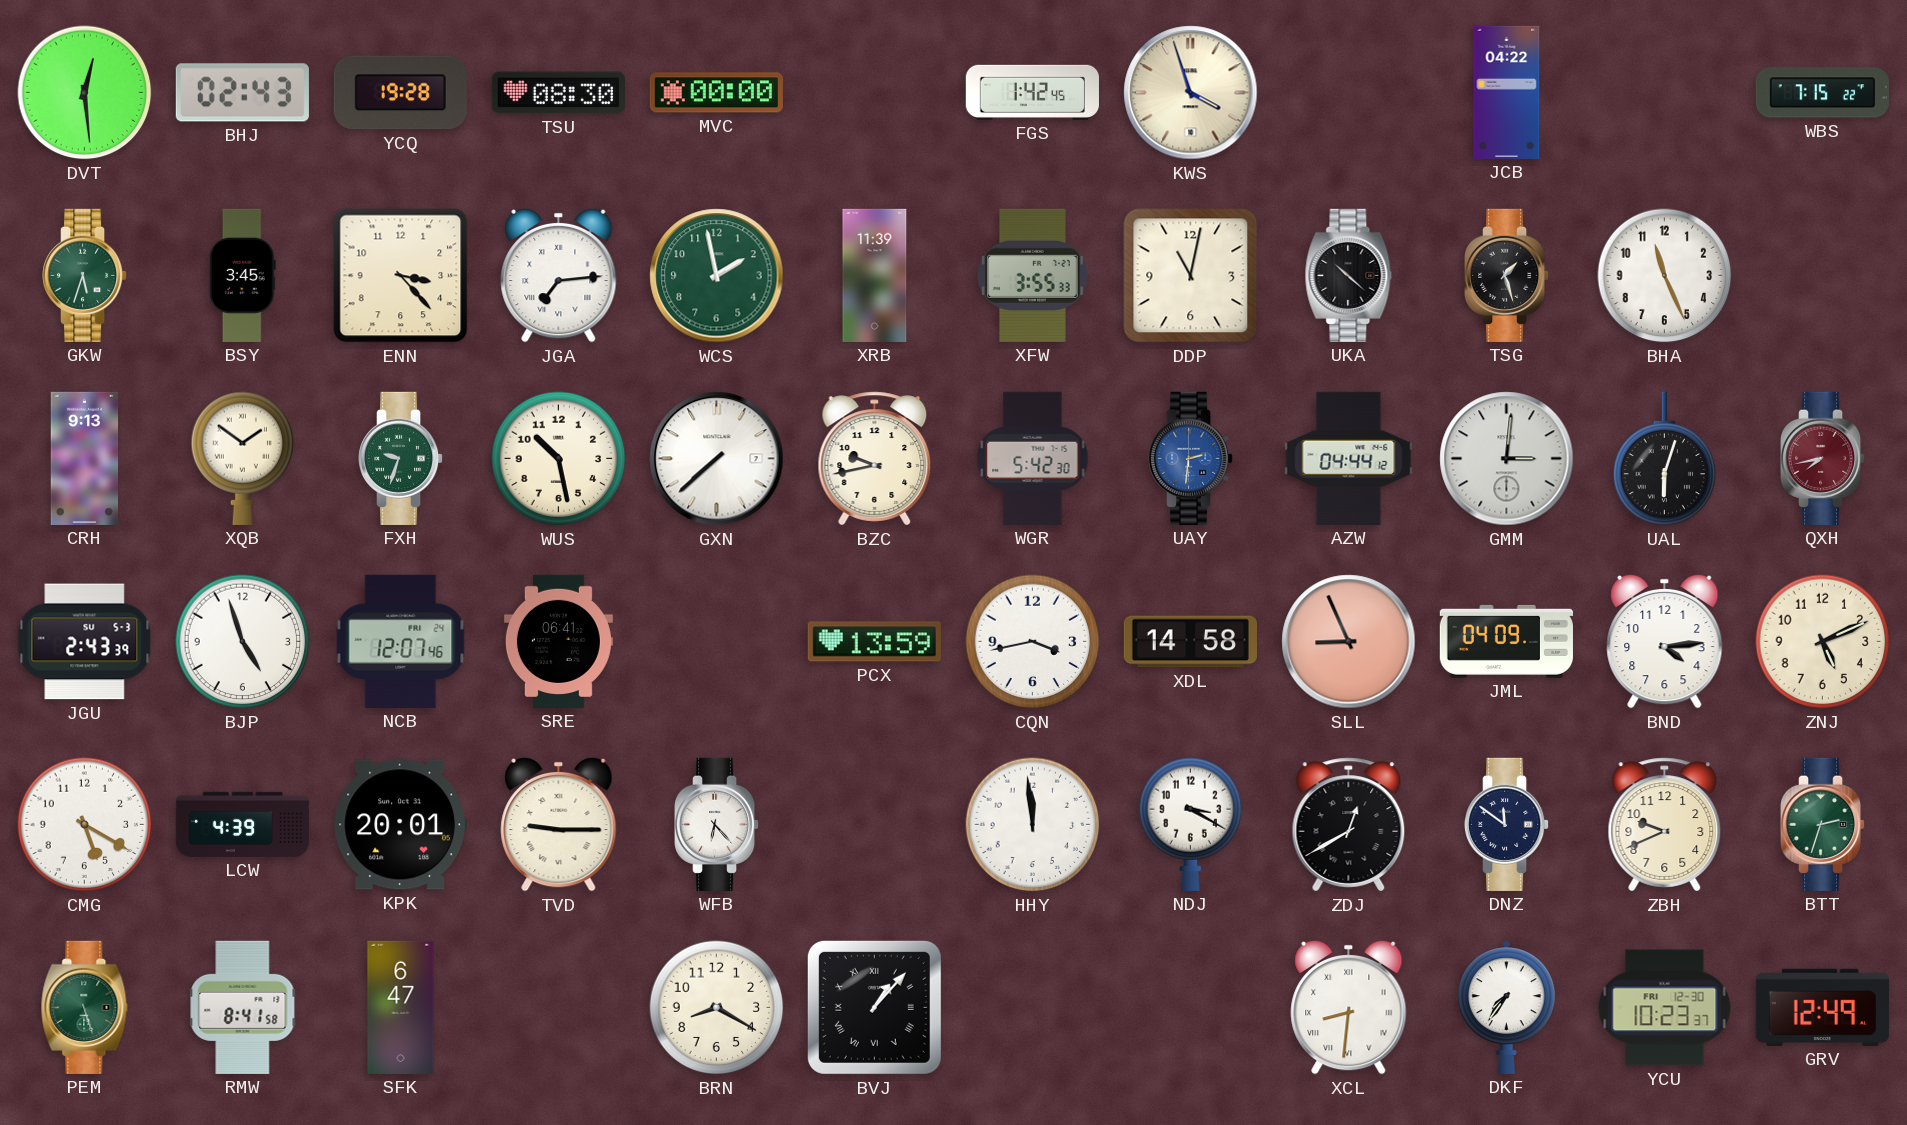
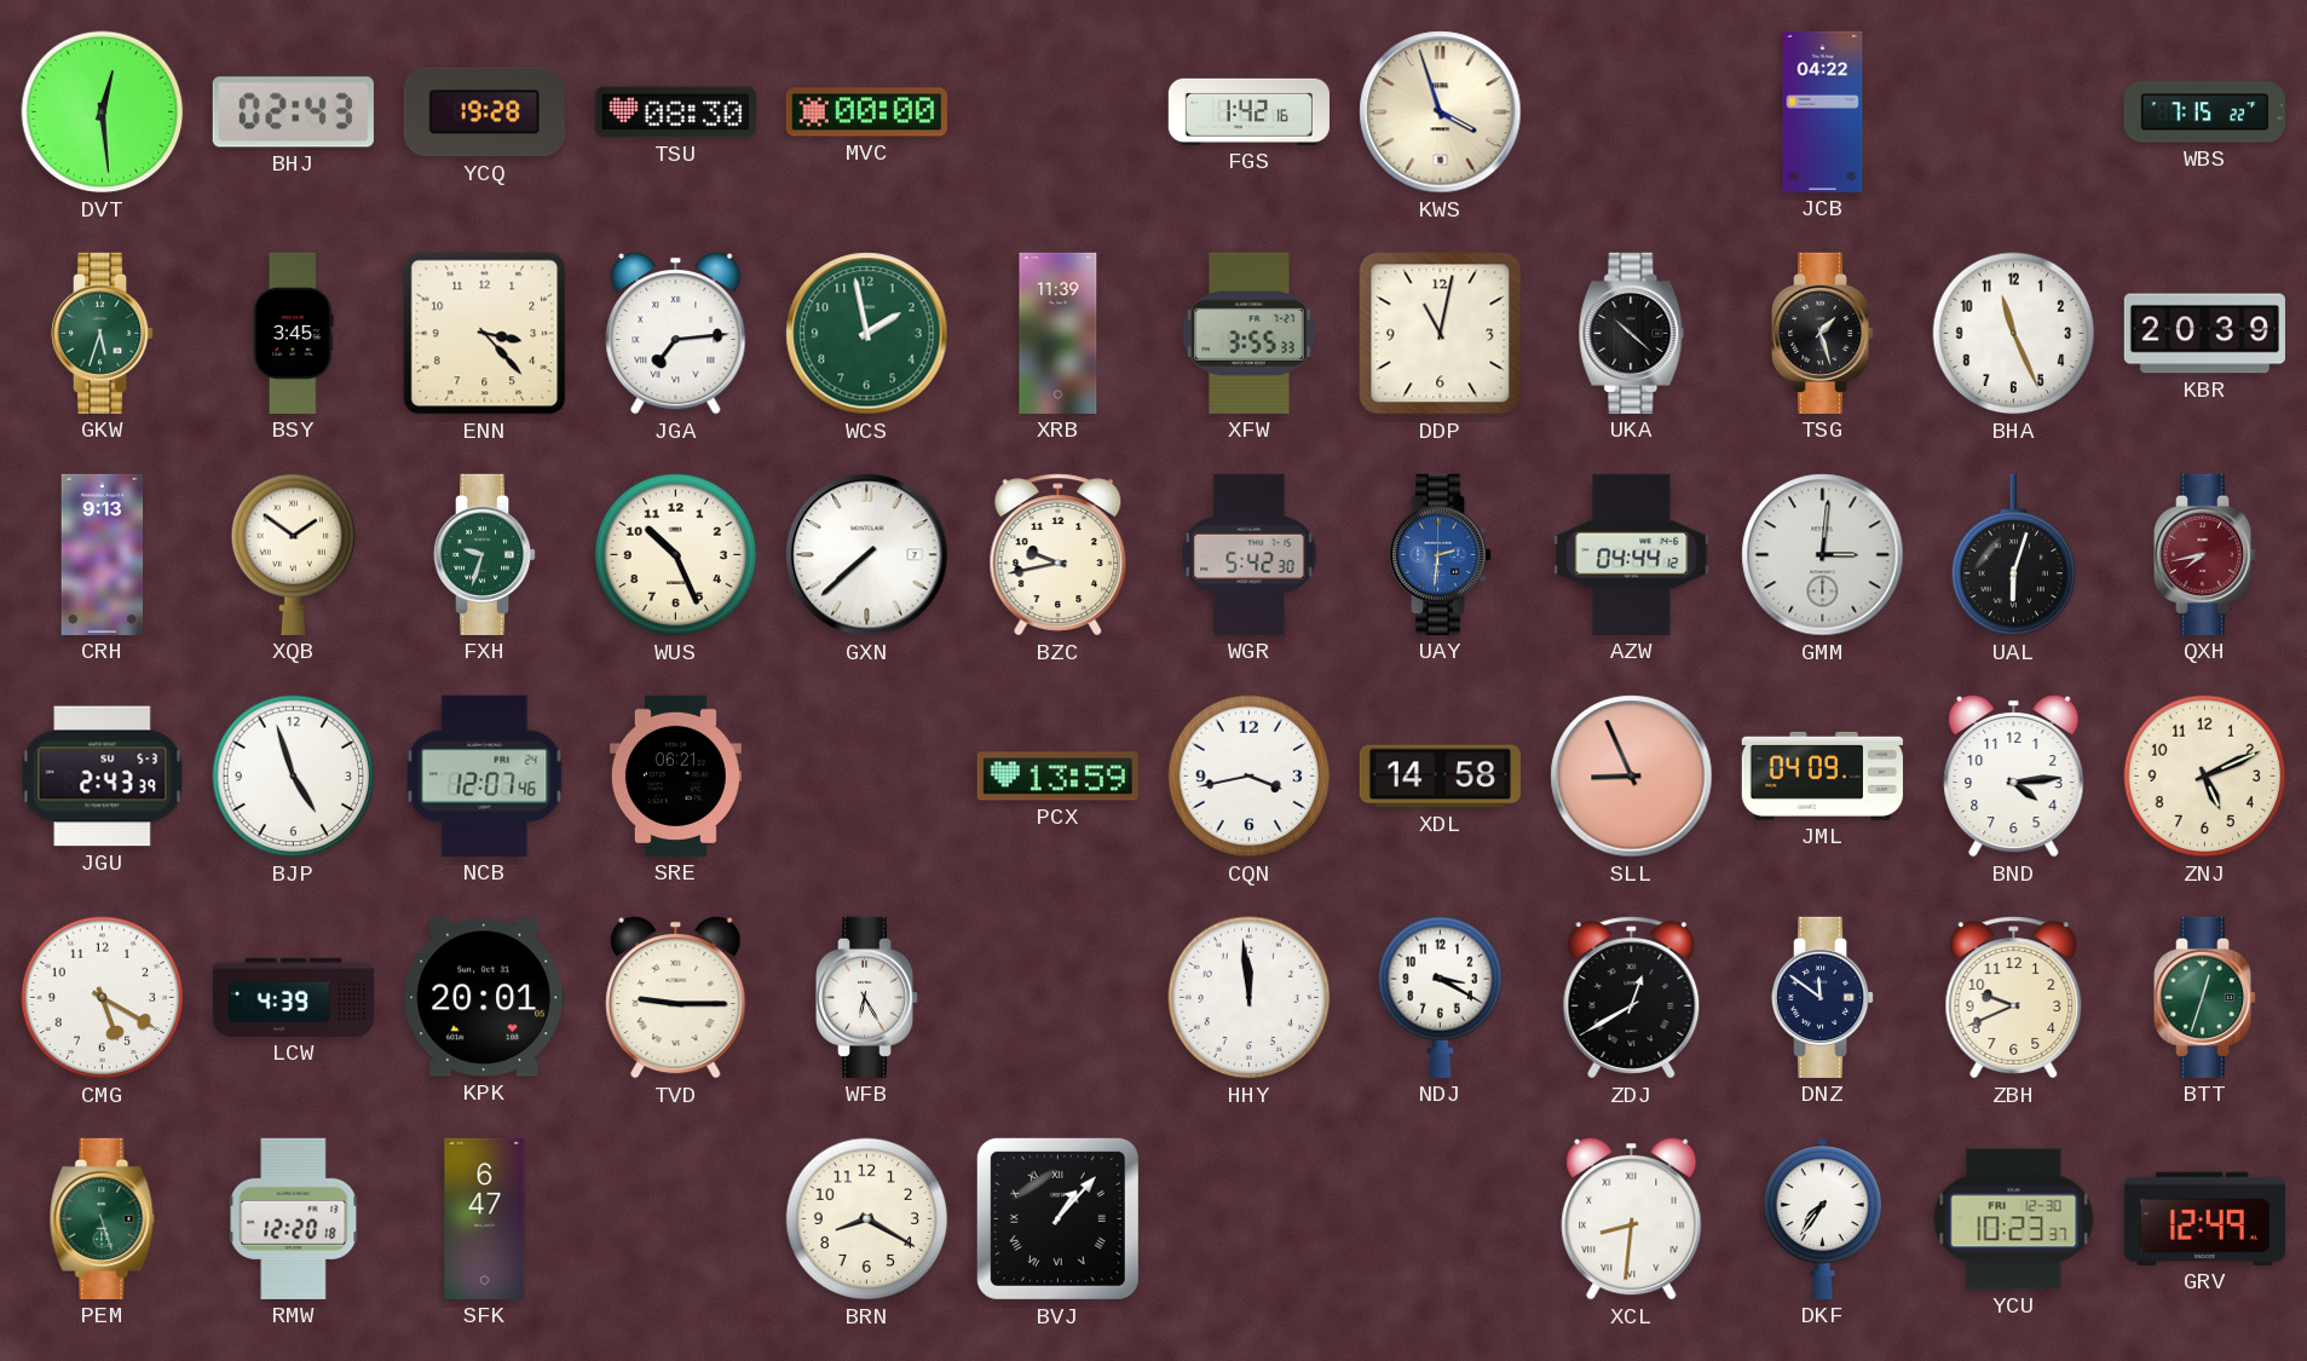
FGS: 1:42:45 -> 1:42:16 (1248, 111)
KBR: none -> 20:39 (2204, 334)
WUS: 10:28 -> 10:26 (676, 555)
SRE: 06:41 -> 06:21 (675, 775)
WFB: 6:23 -> 6:25 (869, 997)
BTT: 2:33 -> 12:33 (2207, 997)
RMW: 8:41 -> 12:20 (294, 1218)
